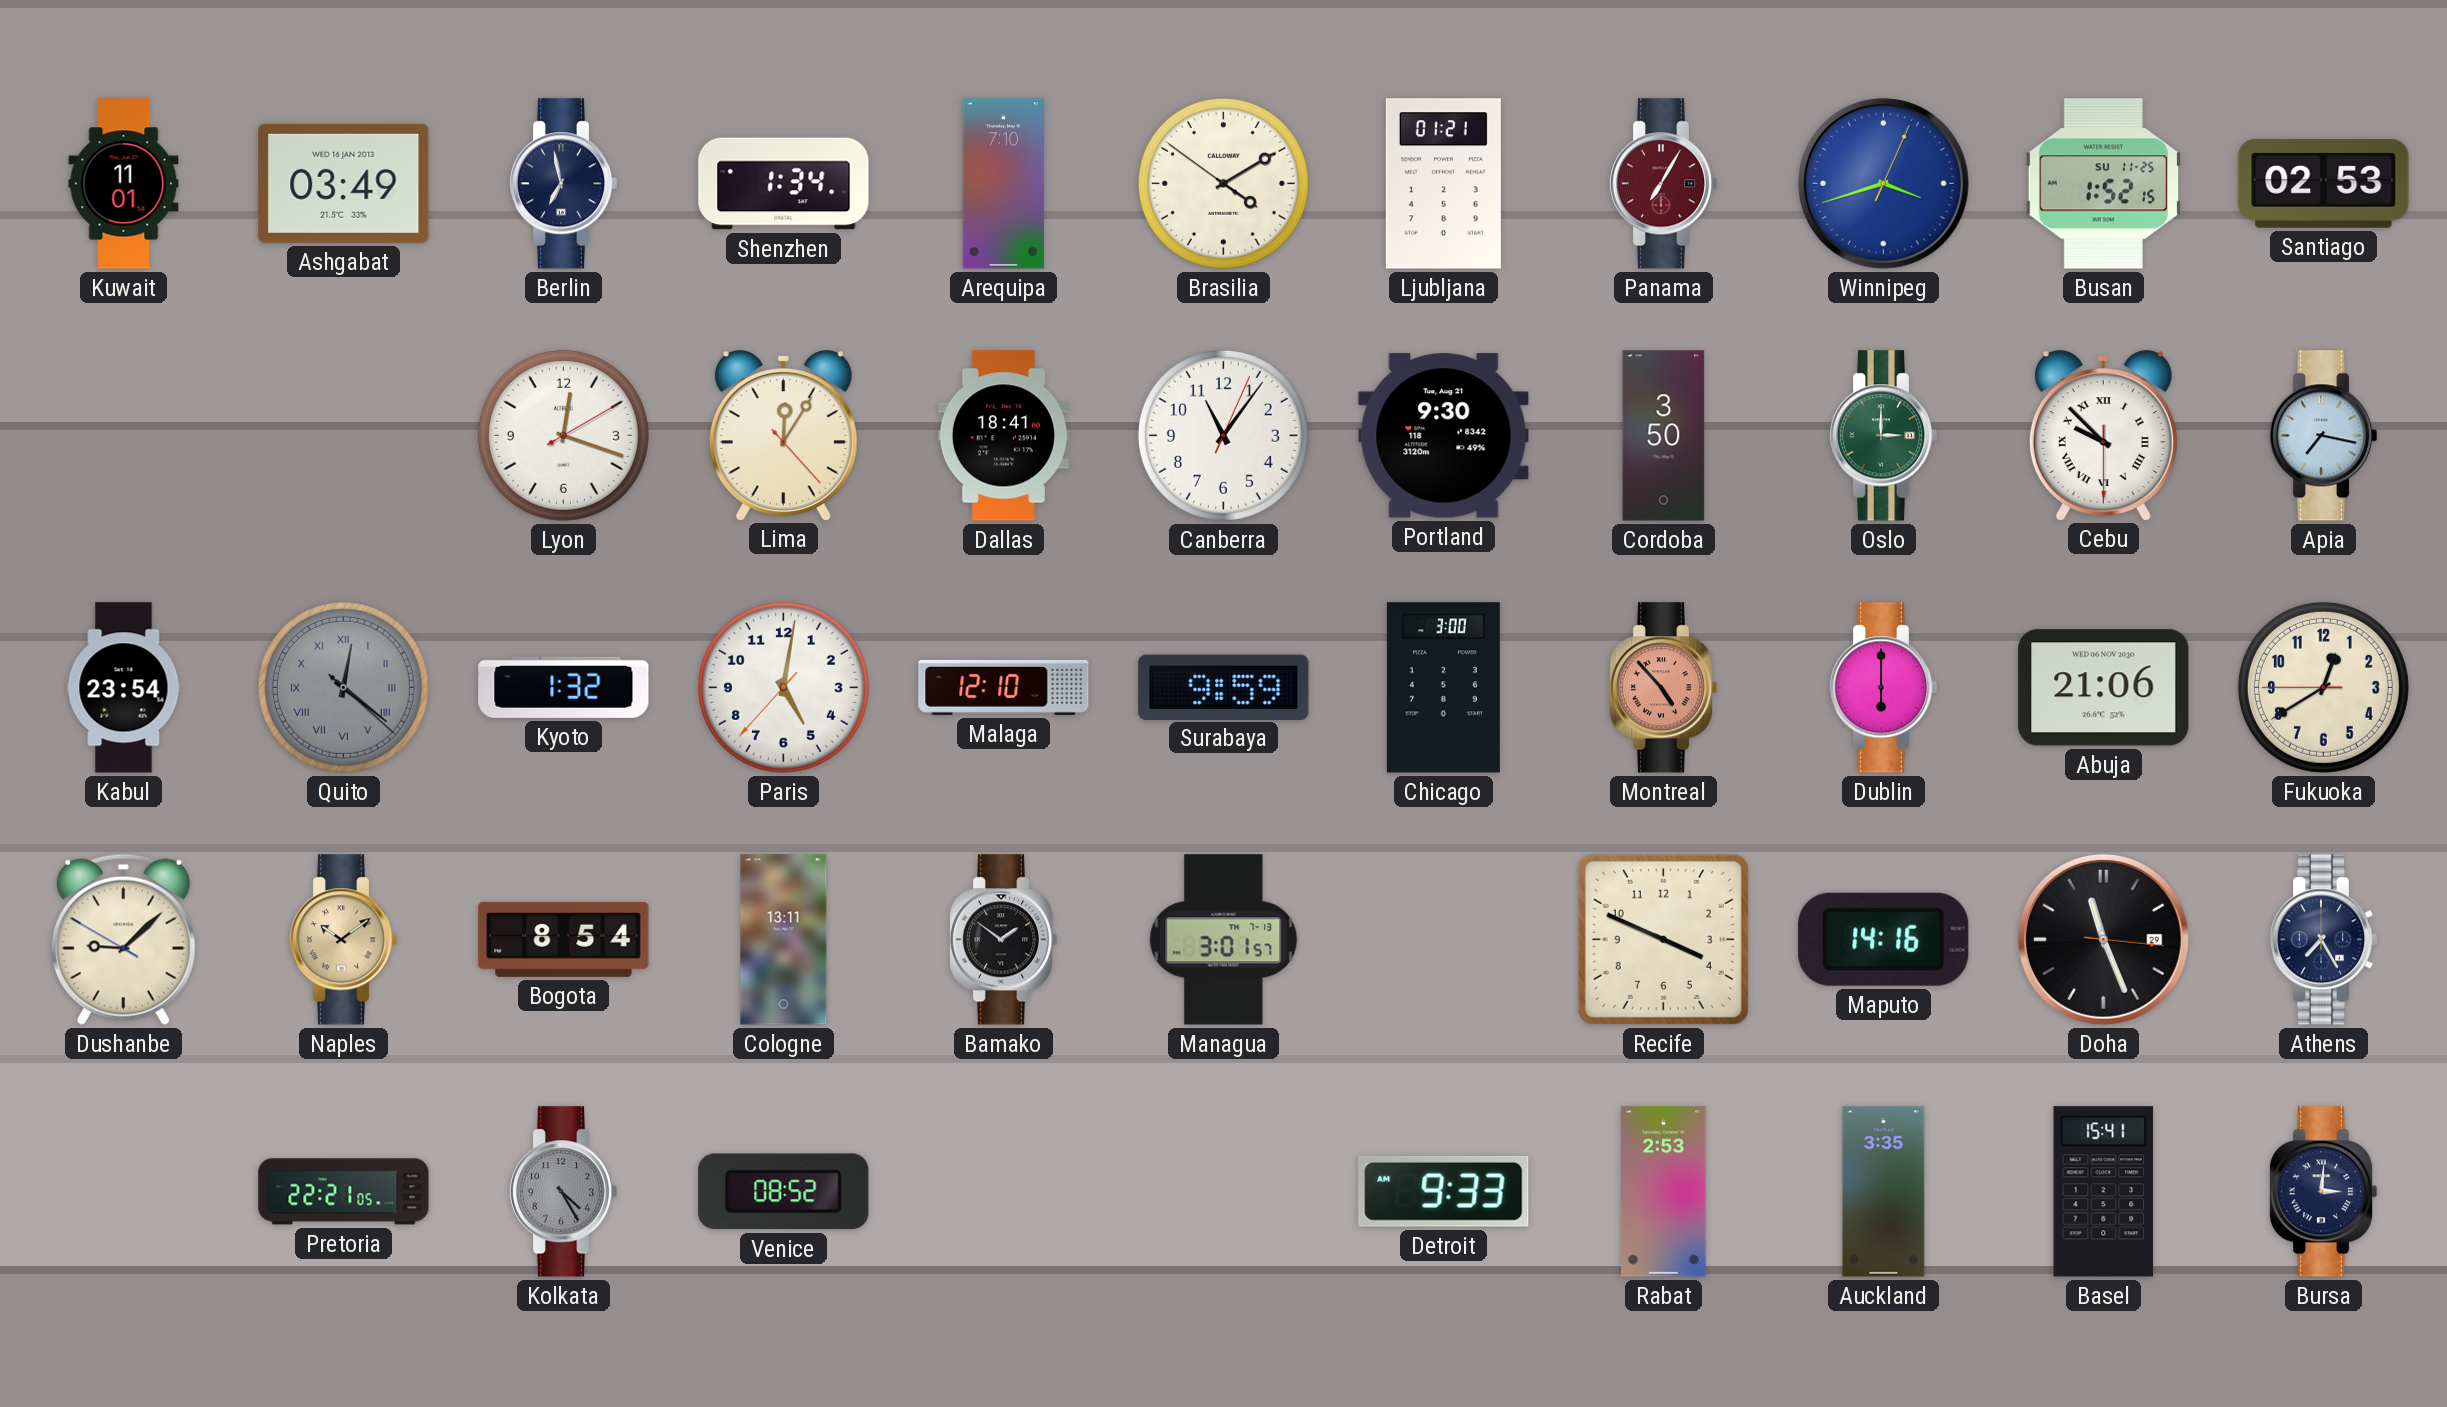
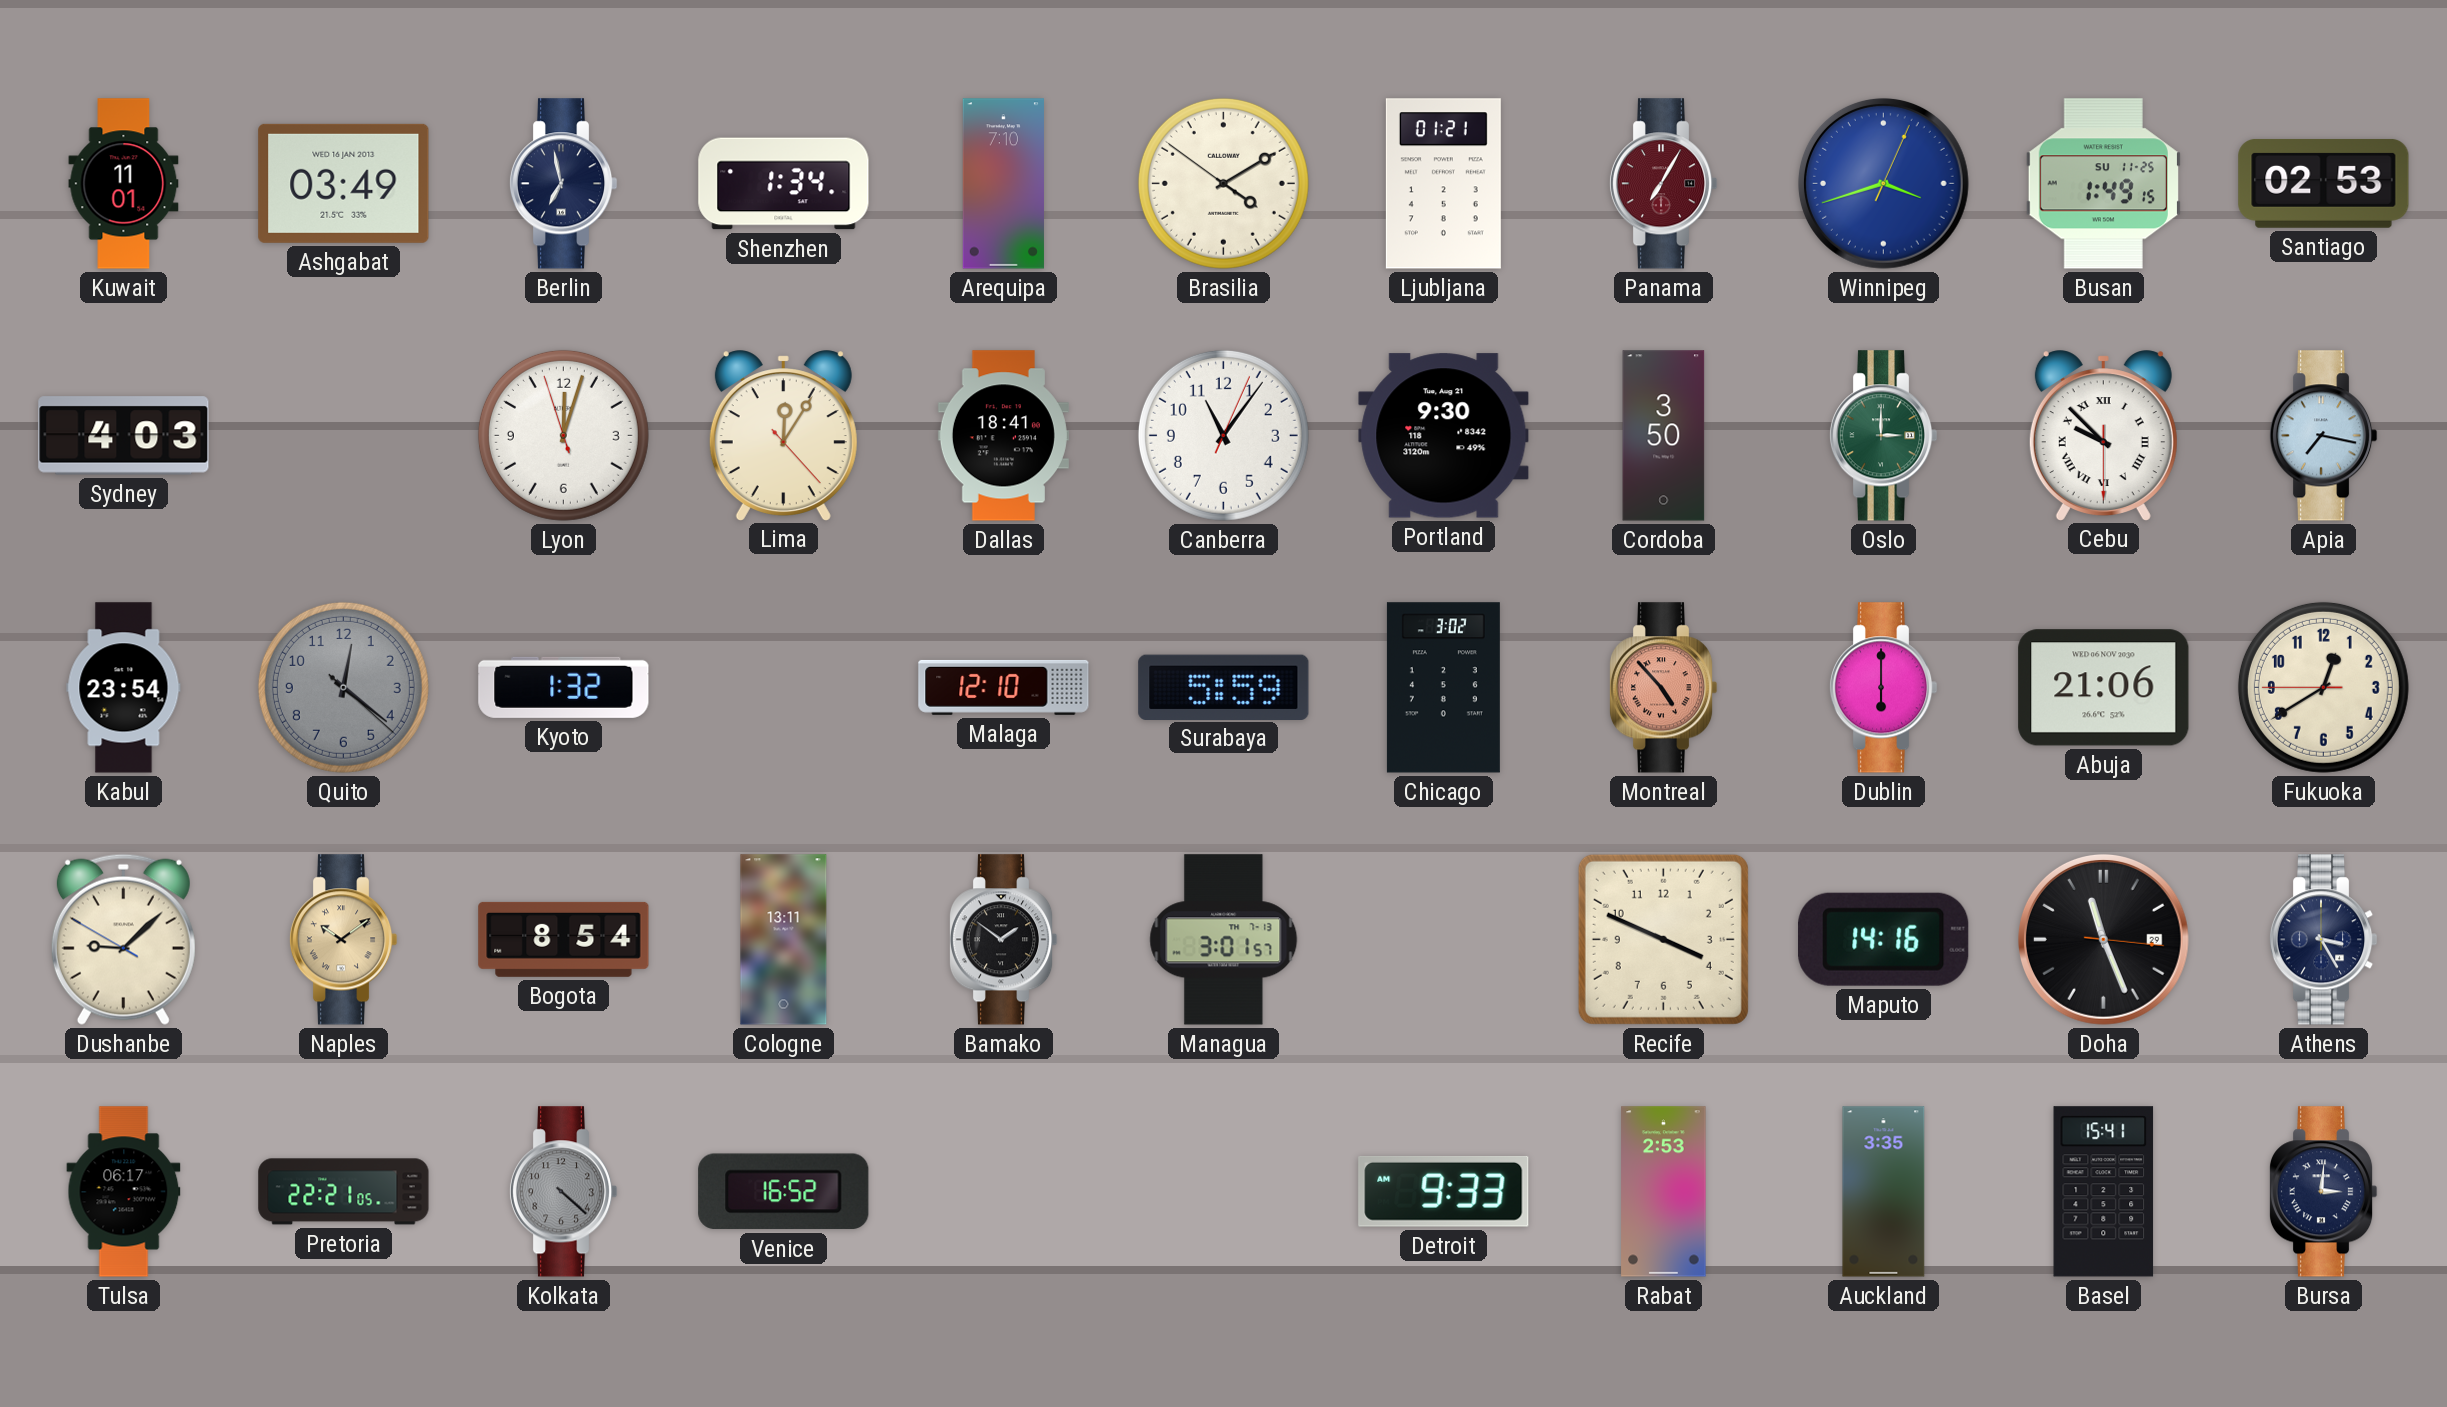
Busan: 1:52 -> 1:49 (2103, 184)
Sydney: none -> 4:03 (124, 436)
Lyon: 12:18 -> 12:02 (563, 435)
Quito numerals: Roman -> Arabic (343, 687)
Paris: 5:01 -> none (783, 687)
Surabaya: 9:59 -> 5:59 (1224, 687)
Chicago: 3:00 -> 3:02 (1443, 688)
Athens: 7:25 -> 3:25 (2323, 940)
Tulsa: none -> 06:17 (124, 1192)
Kolkata: 4:25 -> 4:22 (563, 1192)
Venice: 08:52 -> 16:52 (784, 1192)
